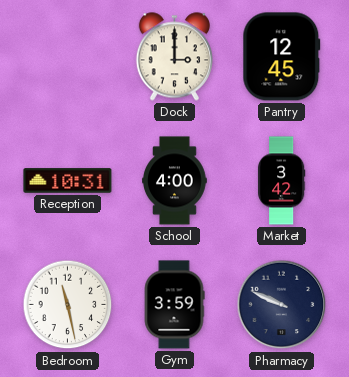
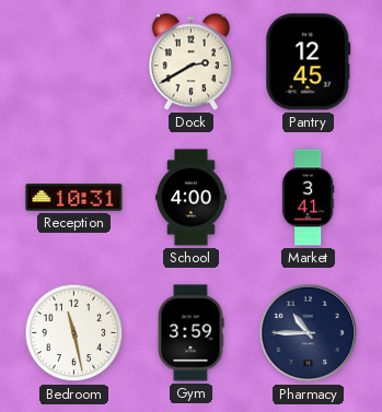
Dock: 3:00 -> 2:40 (190, 62)
Market: 3:42 -> 3:41 (308, 198)
Pharmacy: 9:49 -> 10:45 (309, 333)
